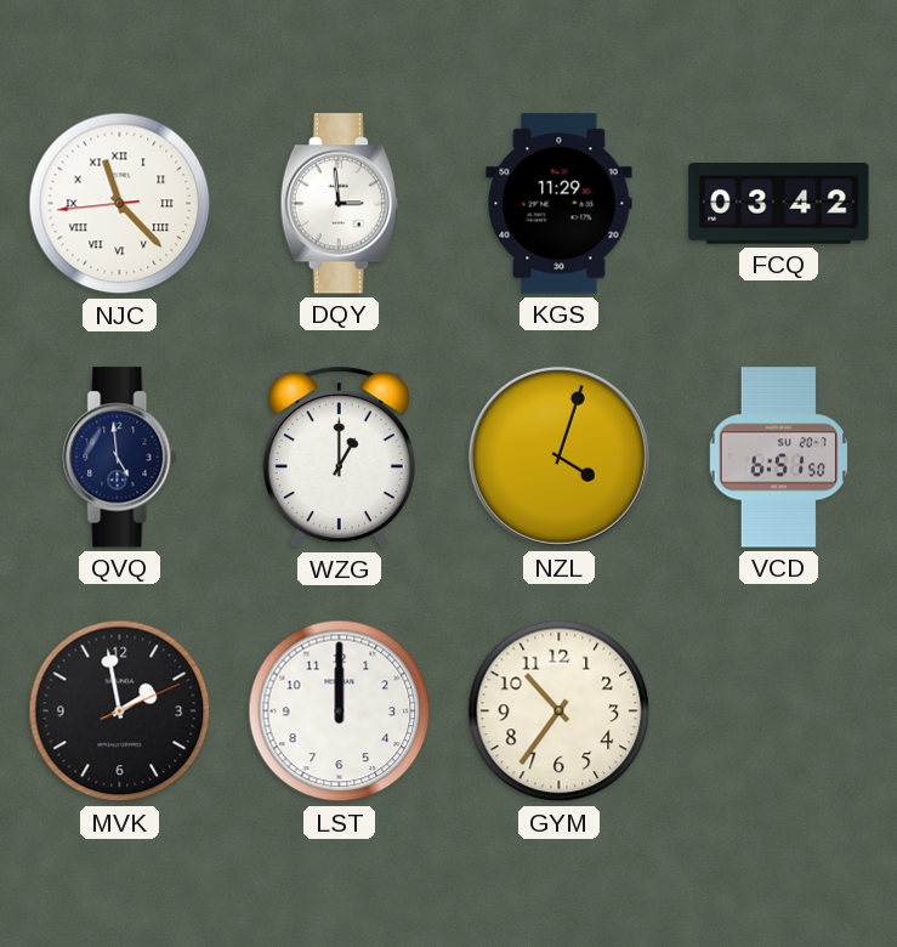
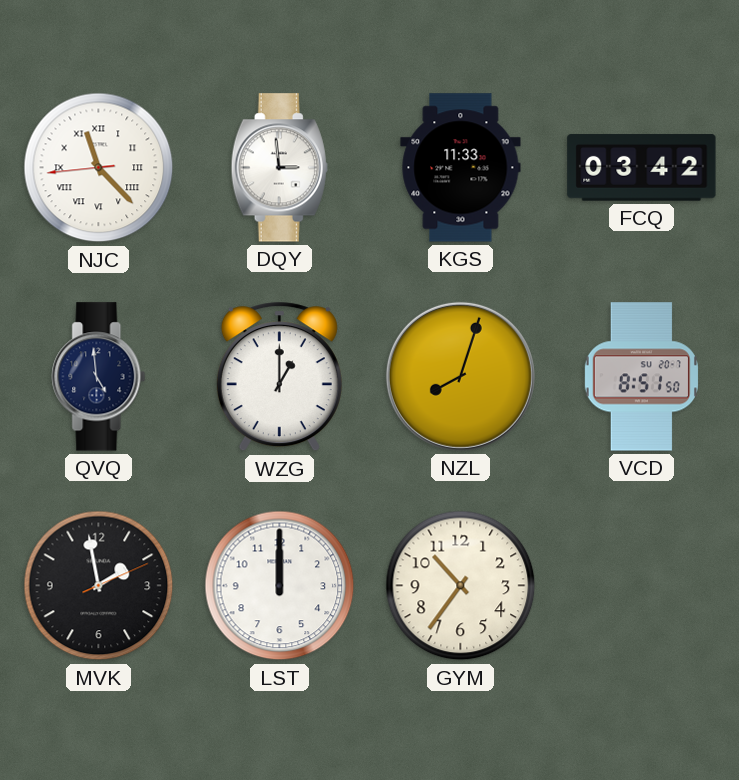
KGS: 11:29 -> 11:33 (461, 168)
NZL: 4:03 -> 8:03 (460, 376)
VCD: 6:51 -> 8:51 (641, 377)
